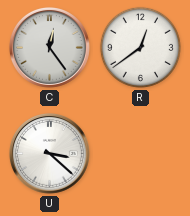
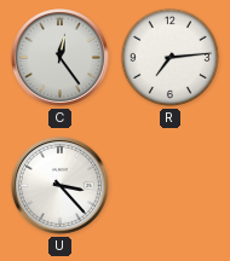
R: 12:39 -> 7:14 (169, 57)
U: 3:22 -> 3:23 (59, 185)
